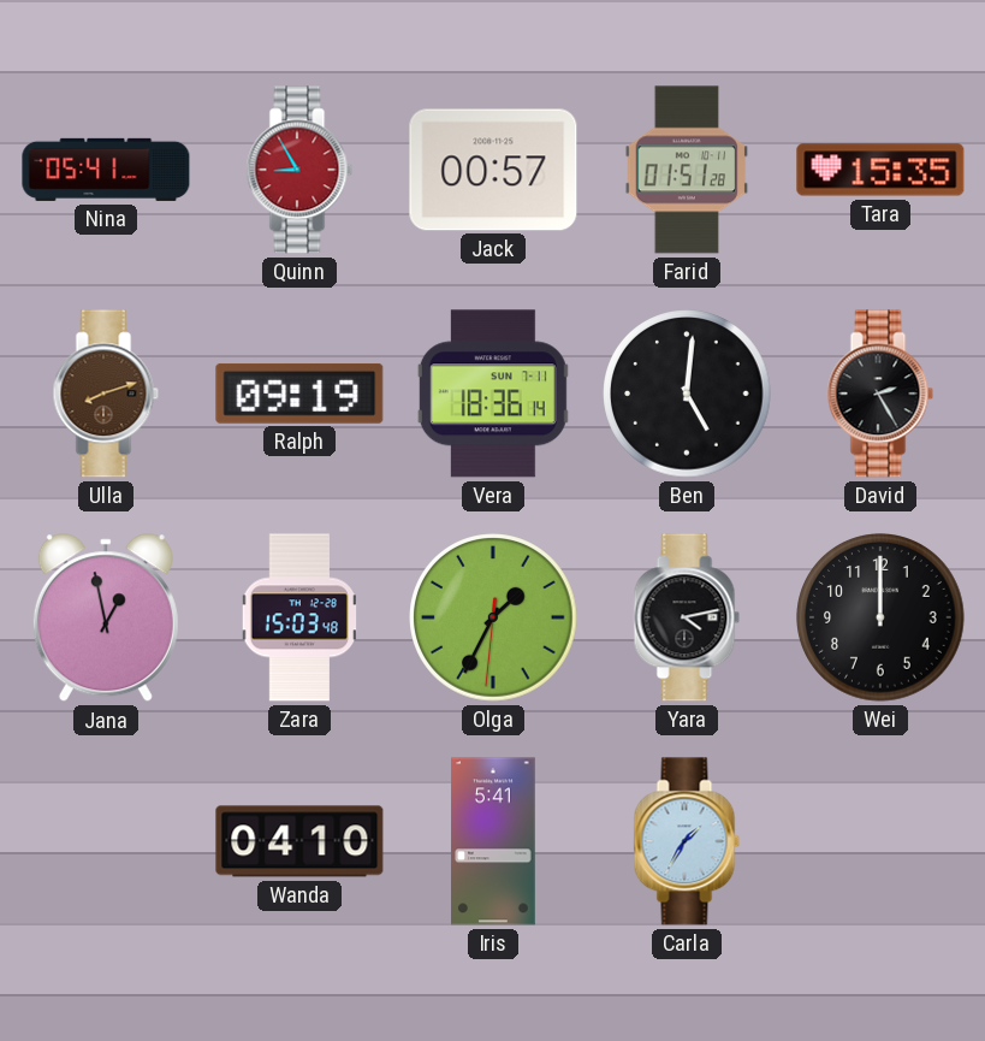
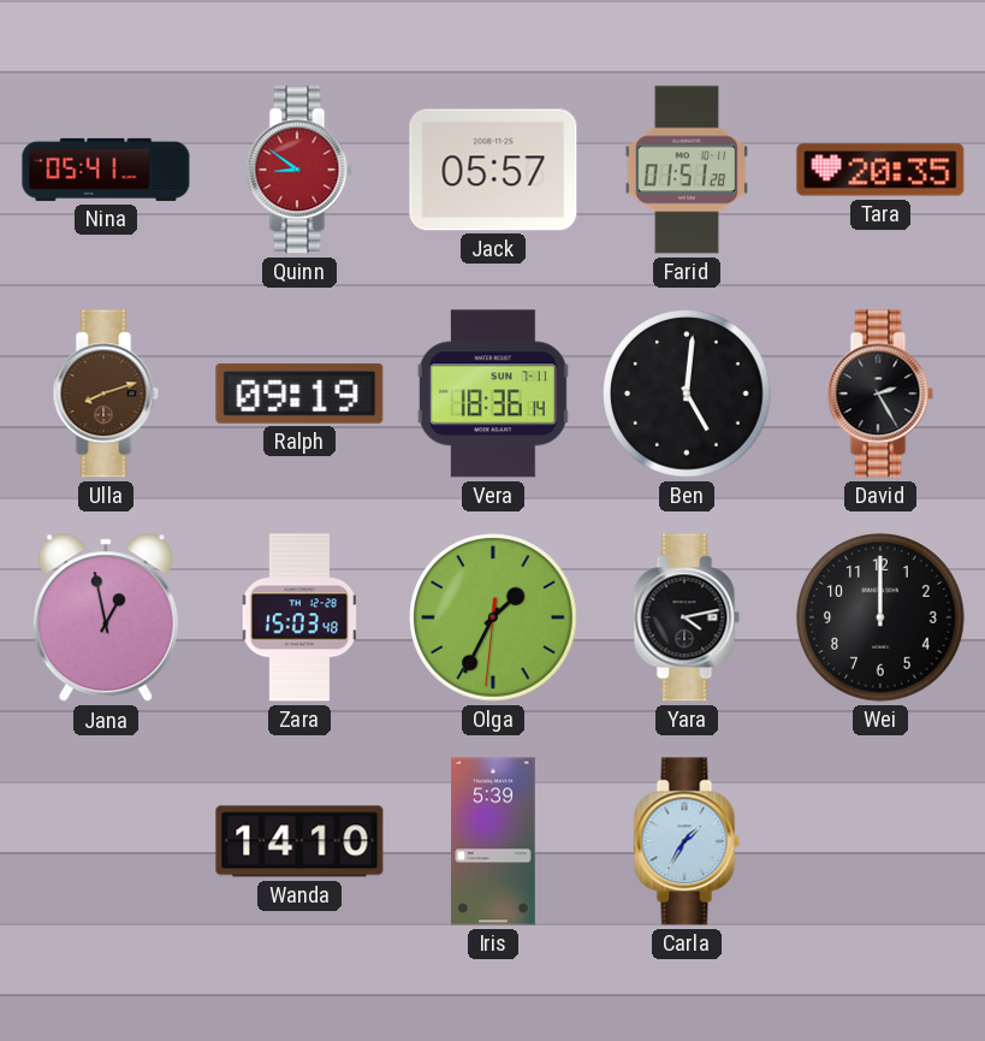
Quinn: 8:55 -> 8:51 (299, 170)
Jack: 00:57 -> 05:57 (493, 170)
Tara: 15:35 -> 20:35 (880, 170)
Wanda: 04:10 -> 14:10 (299, 841)
Iris: 5:41 -> 5:39 (493, 841)
